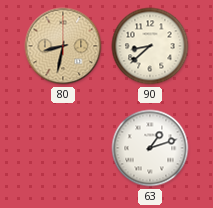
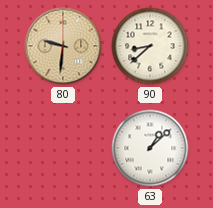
80: 8:32 -> 9:31 (63, 46)
63: 1:12 -> 1:08 (150, 148)
